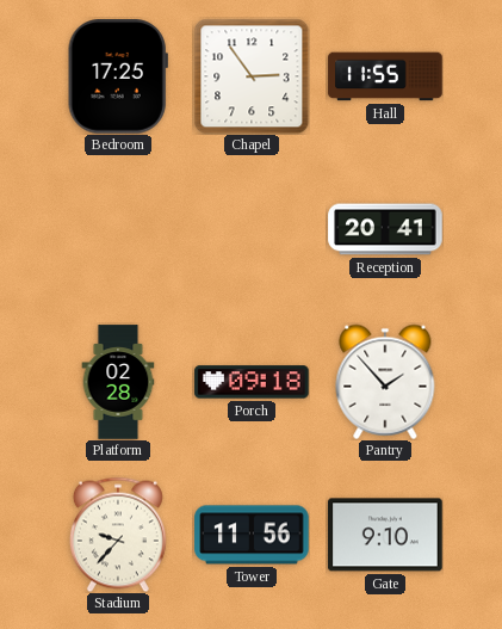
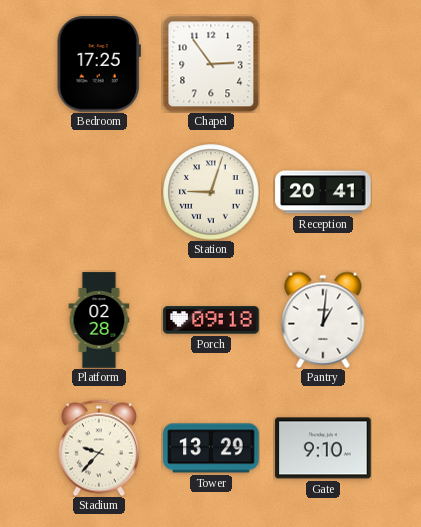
Hall: 11:55 -> none (385, 76)
Station: none -> 9:03 (211, 192)
Pantry: 1:53 -> 1:01 (323, 320)
Tower: 11:56 -> 13:29 (211, 448)
